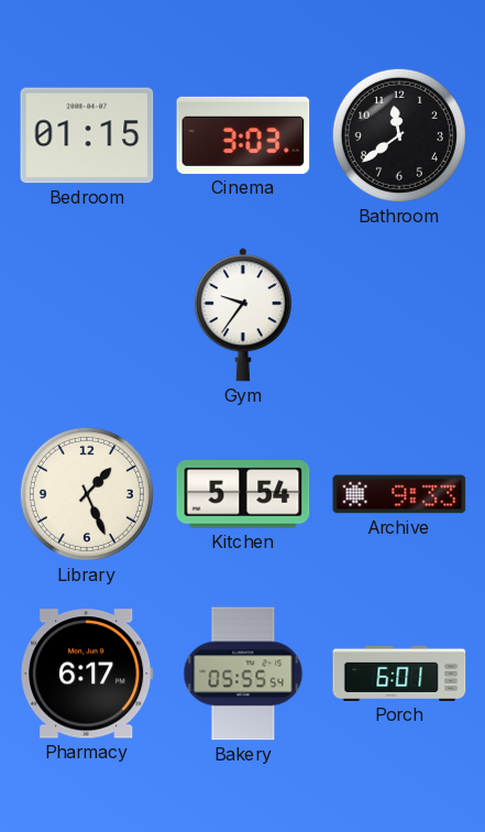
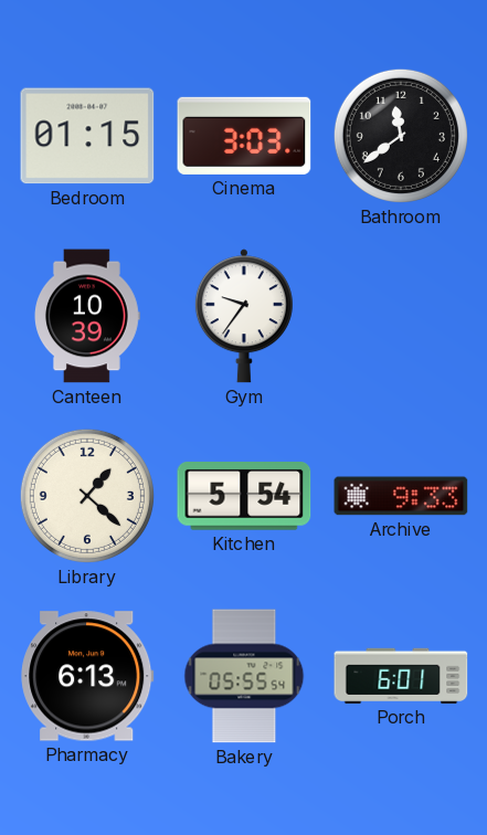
Canteen: none -> 10:39 (87, 316)
Library: 1:26 -> 1:22 (87, 496)
Pharmacy: 6:17 -> 6:13 (87, 676)
